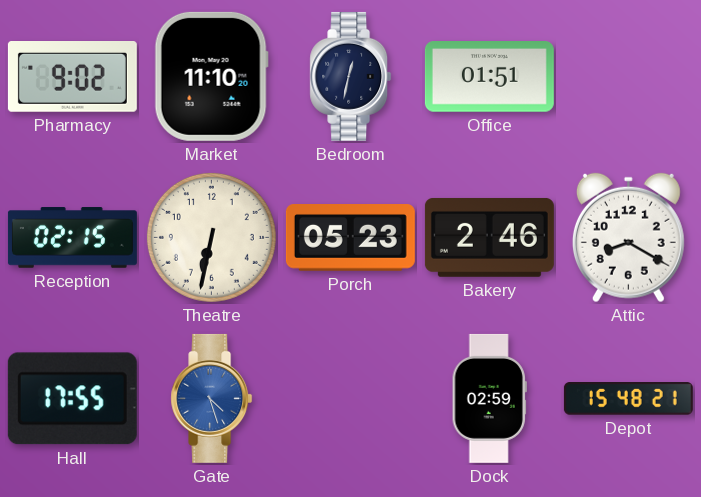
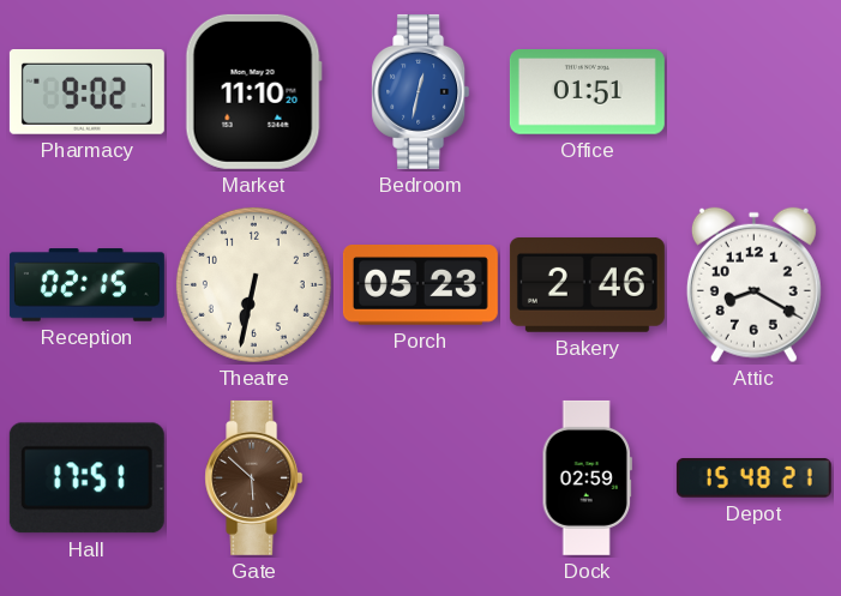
Bedroom dial: navy -> blue (421, 91)
Hall: 17:55 -> 17:51 (86, 478)
Gate: 4:27 -> 5:52 (254, 477)
Gate dial: blue -> brown (254, 477)
